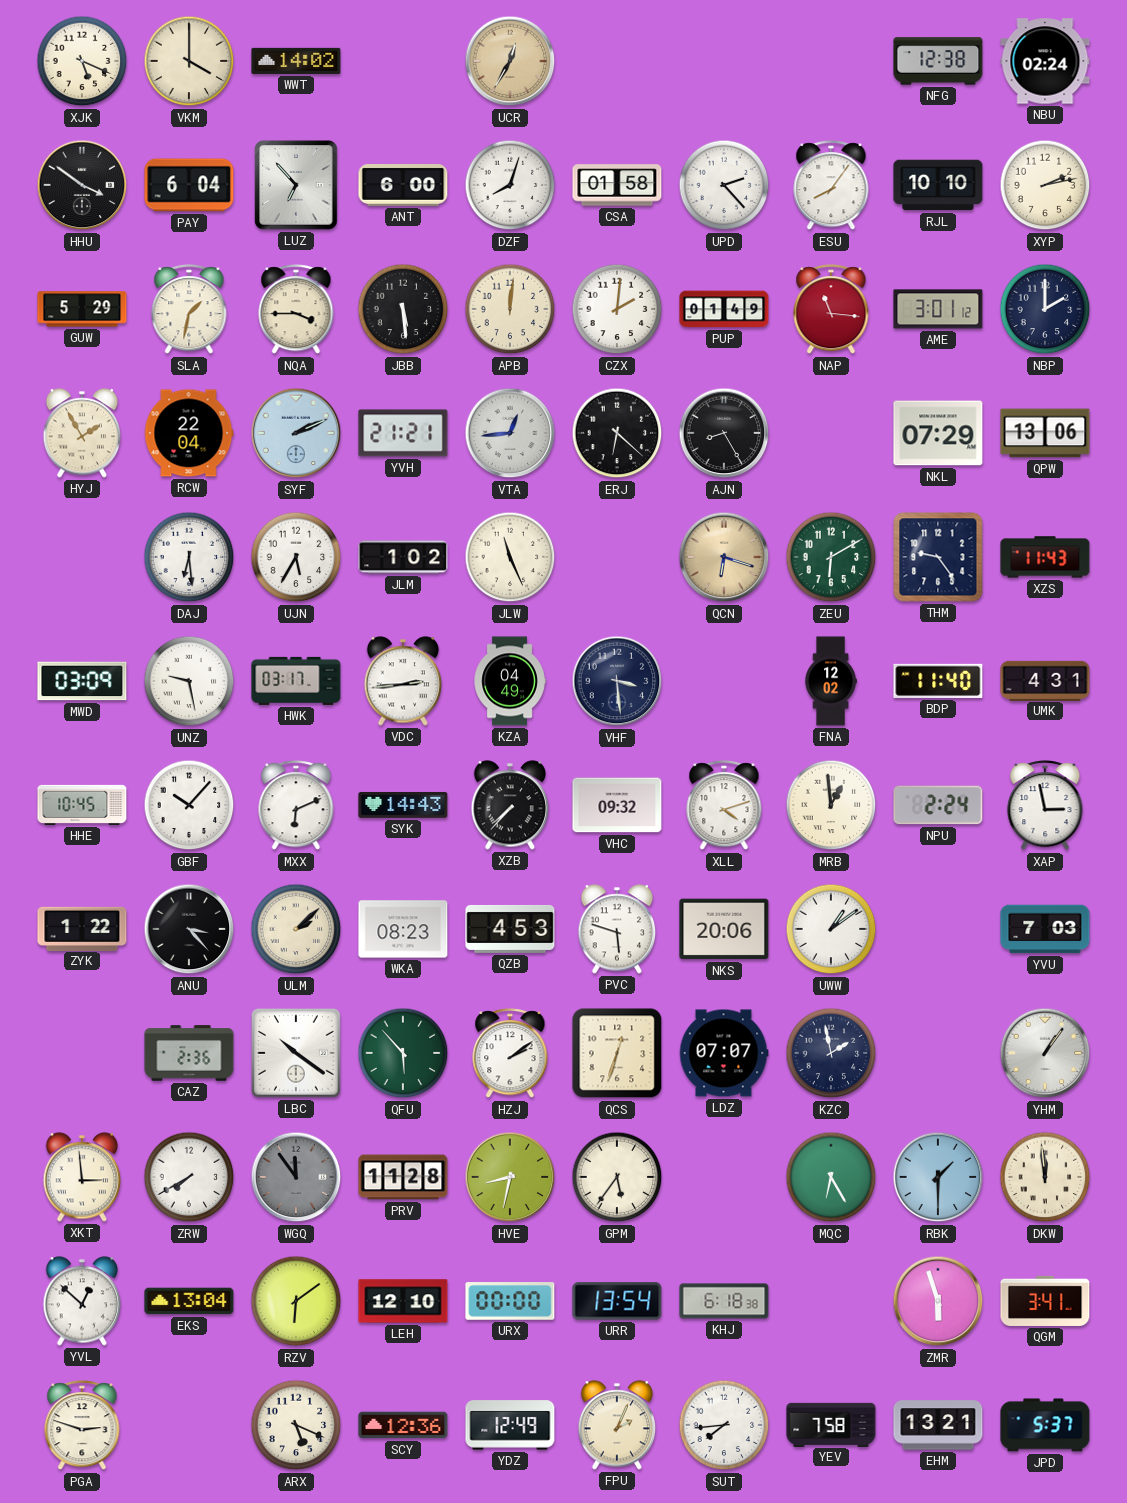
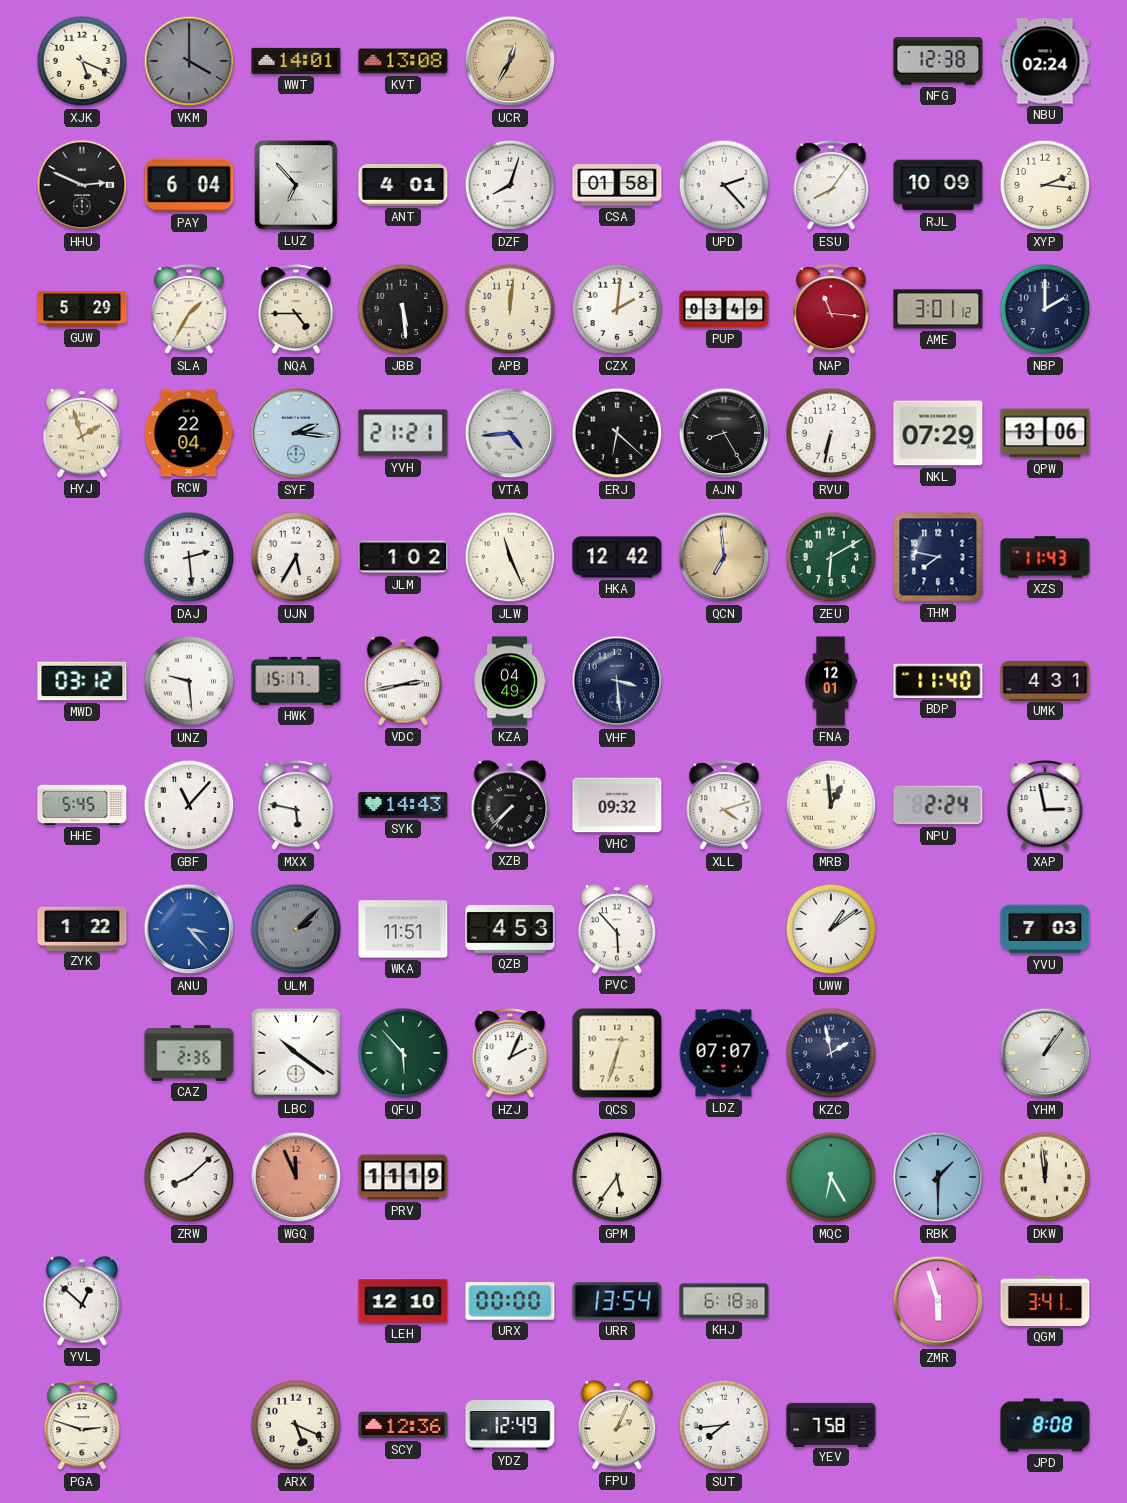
VKM dial: cream -> grey (189, 61)
WWT: 14:02 -> 14:01 (296, 61)
KVT: none -> 13:08 (403, 61)
HHU: 3:51 -> 2:49 (82, 185)
ANT: 6:00 -> 4:01 (403, 186)
RJL: 10:10 -> 10:09 (938, 185)
XYP: 2:13 -> 2:16 (1045, 185)
SLA: 1:32 -> 1:35 (189, 310)
NQA: 3:45 -> 4:45 (296, 310)
PUP: 01:49 -> 03:49 (724, 309)
HYJ: 1:55 -> 1:57 (82, 433)
SYF: 2:11 -> 2:16 (296, 433)
VTA: 12:44 -> 4:44 (510, 433)
RVU: none -> 6:32 (831, 433)
DAJ: 6:29 -> 2:29 (189, 557)
HKA: none -> 12:42 (617, 557)
QCN: 6:18 -> 6:59 (724, 557)
THM: 9:24 -> 7:47 (938, 557)
MWD: 03:09 -> 03:12 (82, 681)
UNZ: 9:28 -> 9:29 (189, 681)
HWK: 03:17 -> 15:17 (296, 681)
VDC: 2:44 -> 2:43 (403, 681)
FNA: 12:02 -> 12:01 (831, 681)
HHE: 10:45 -> 5:45 (82, 805)
GBF: 10:07 -> 11:07 (189, 805)
MXX: 6:11 -> 5:47 (296, 806)
ANU dial: black -> blue (189, 929)
ULM dial: cream -> grey (296, 929)
WKA: 08:23 -> 11:51 (403, 929)
PVC: 5:48 -> 5:53 (617, 929)
NKS: 20:06 -> none (724, 929)
HZJ: 2:09 -> 2:04 (510, 1054)
XKT: 2:59 -> none (82, 1177)
ZRW: 7:40 -> 8:08 (189, 1177)
WGQ: 11:54 -> 11:56 (296, 1177)
WGQ dial: grey -> salmon (296, 1177)
PRV: 11:28 -> 11:19 (403, 1177)
HVE: 8:32 -> none (510, 1177)
EKS: 13:04 -> none (189, 1301)
RZV: 6:09 -> none (296, 1301)
EHM: 13:21 -> none (938, 1425)
JPD: 5:37 -> 8:08 (1045, 1425)
